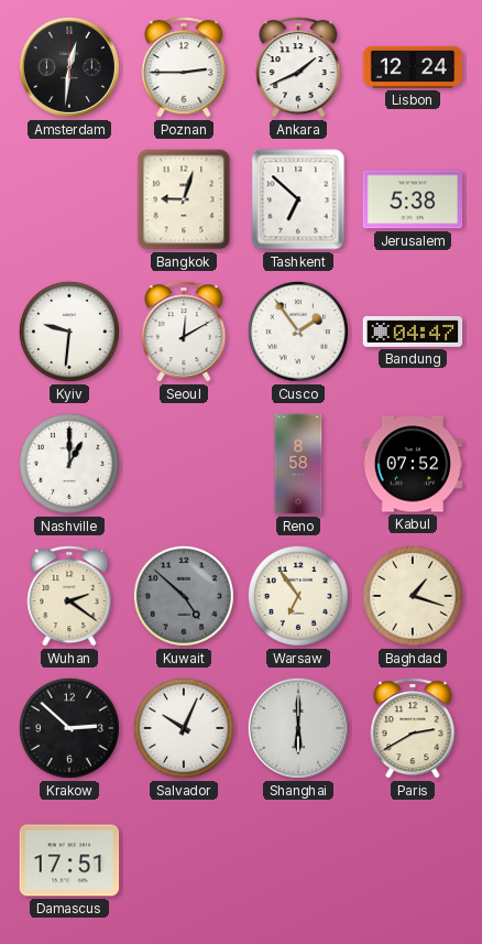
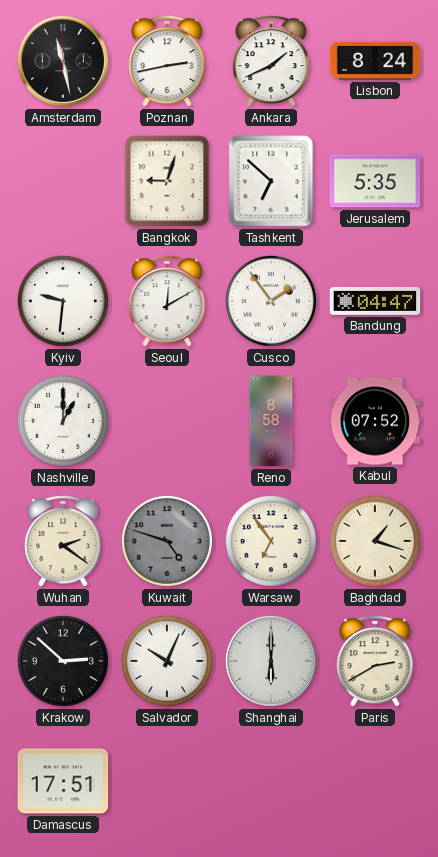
Amsterdam: 12:31 -> 11:28 (63, 61)
Poznan: 2:45 -> 2:43 (167, 61)
Lisbon: 12:24 -> 8:24 (375, 61)
Jerusalem: 5:38 -> 5:35 (375, 181)
Kuwait: 4:52 -> 4:48 (167, 541)
